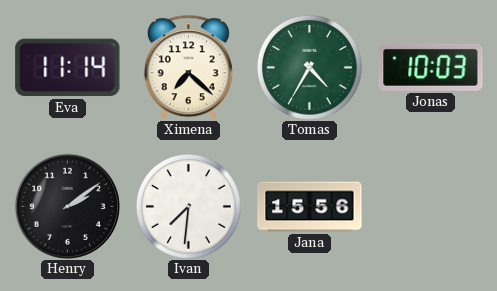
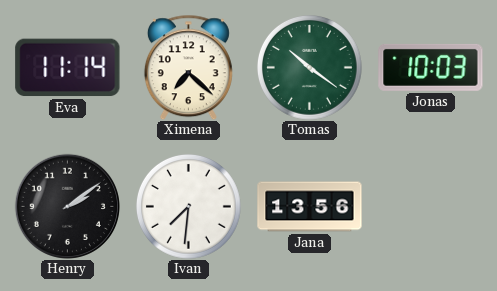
Tomas: 4:35 -> 10:21 (309, 67)
Jana: 15:56 -> 13:56 (310, 207)
